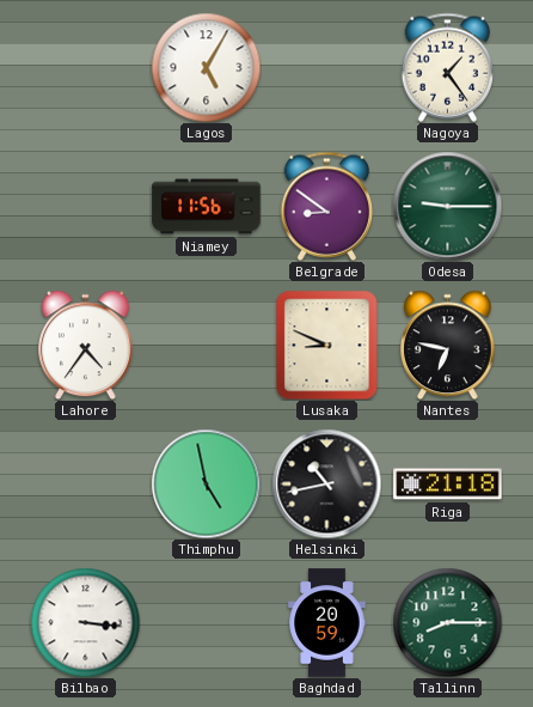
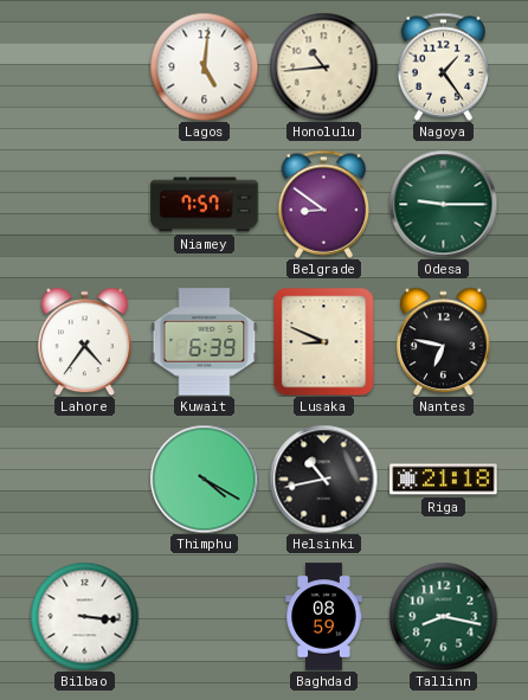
Lagos: 5:05 -> 5:01 (204, 66)
Honolulu: none -> 10:44 (323, 66)
Niamey: 11:56 -> 7:57 (205, 205)
Kuwait: none -> 6:39 (205, 342)
Thimphu: 4:58 -> 4:20 (204, 479)
Baghdad: 20:59 -> 08:59 (324, 617)
Tallinn: 8:15 -> 8:17 (443, 616)
